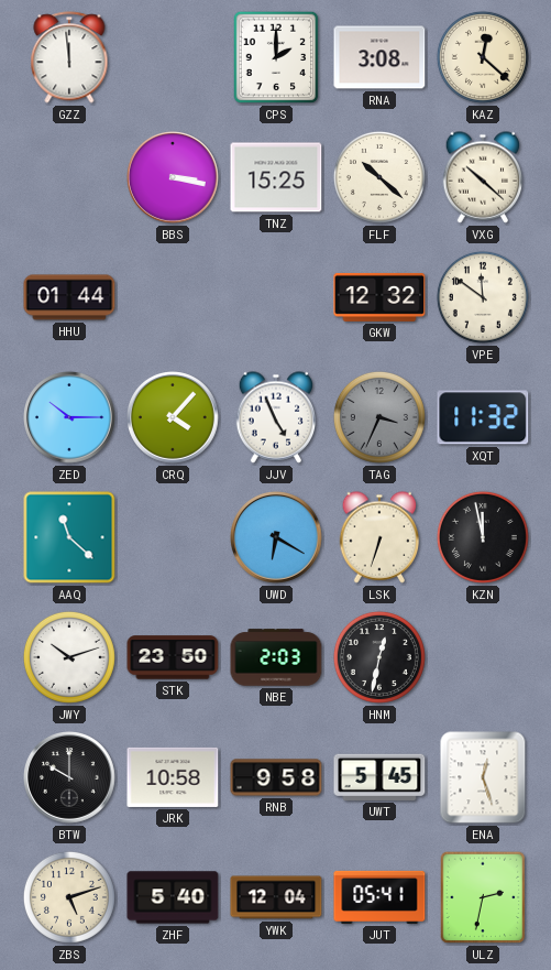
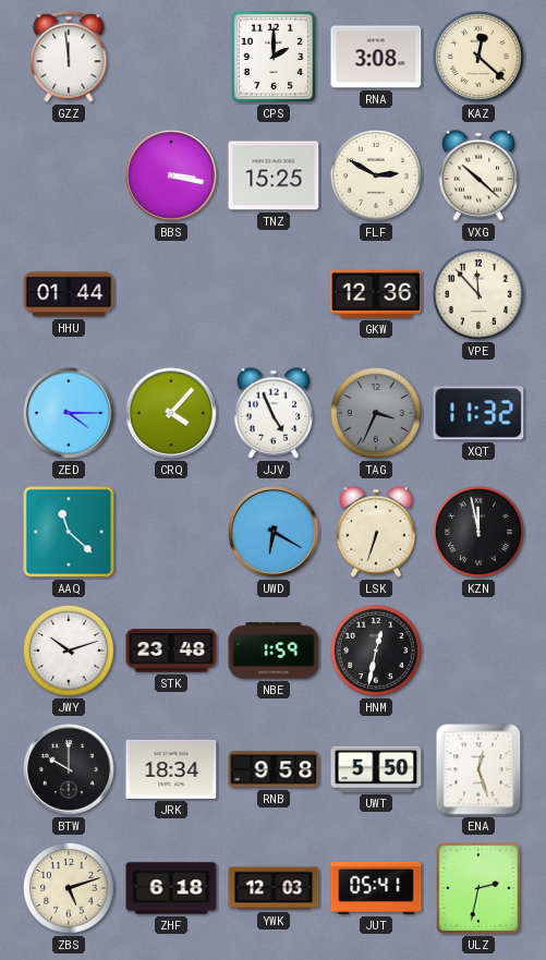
FLF: 10:22 -> 2:50 (376, 175)
GKW: 12:32 -> 12:36 (376, 294)
VPE: 11:51 -> 11:53 (478, 294)
ZED: 10:15 -> 4:15 (70, 414)
STK: 23:50 -> 23:48 (171, 651)
NBE: 2:03 -> 1:59 (274, 651)
JRK: 10:58 -> 18:34 (171, 769)
UWT: 5:45 -> 5:50 (376, 769)
ZHF: 5:40 -> 6:18 (171, 888)
YWK: 12:04 -> 12:03 (274, 888)
